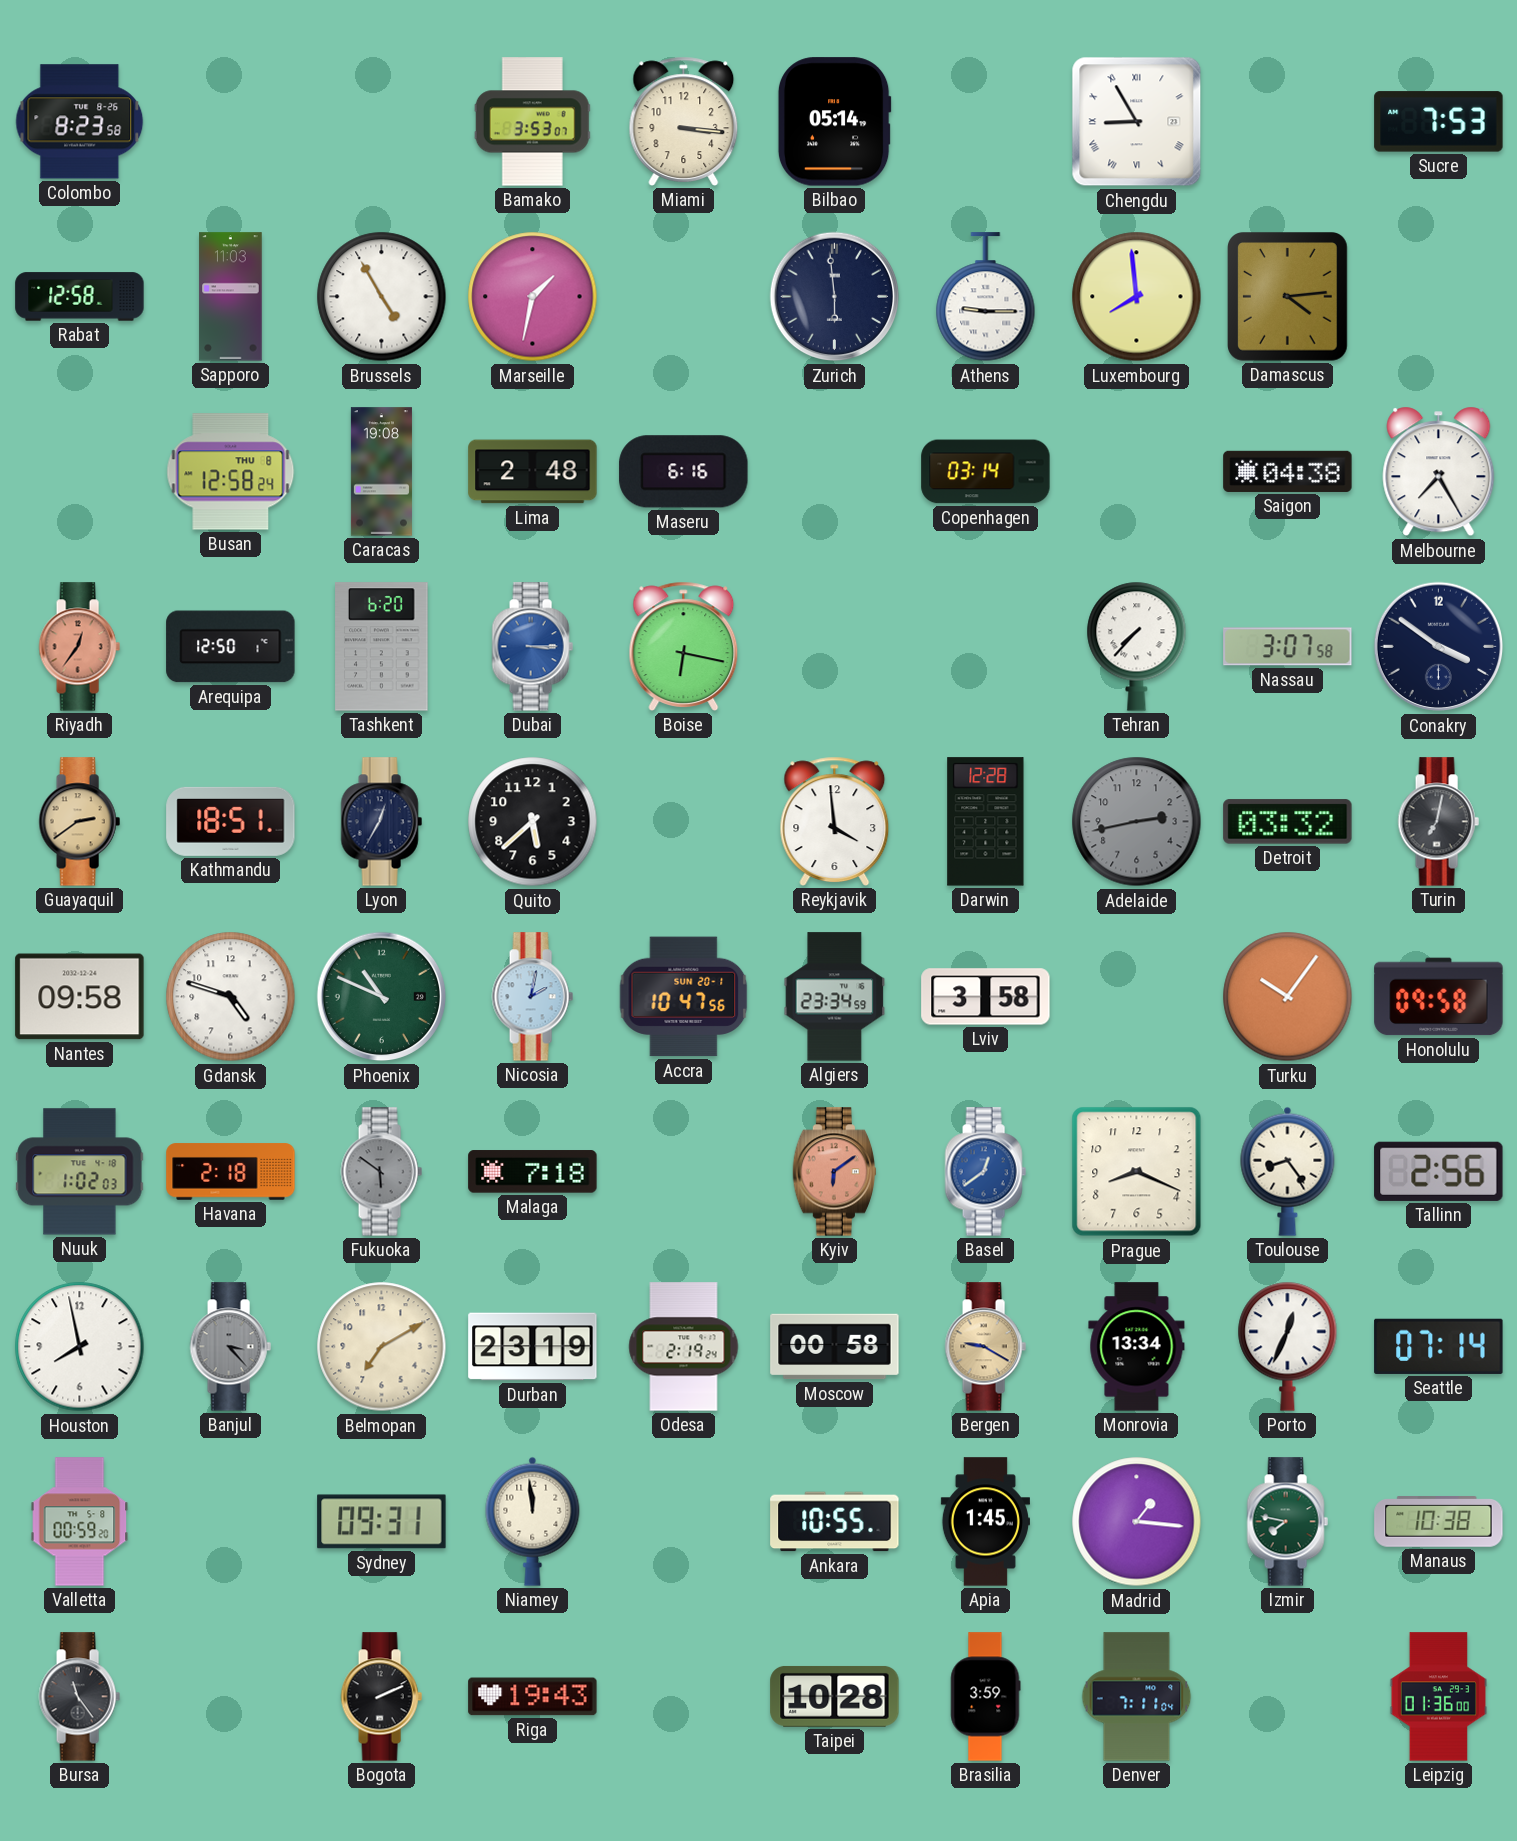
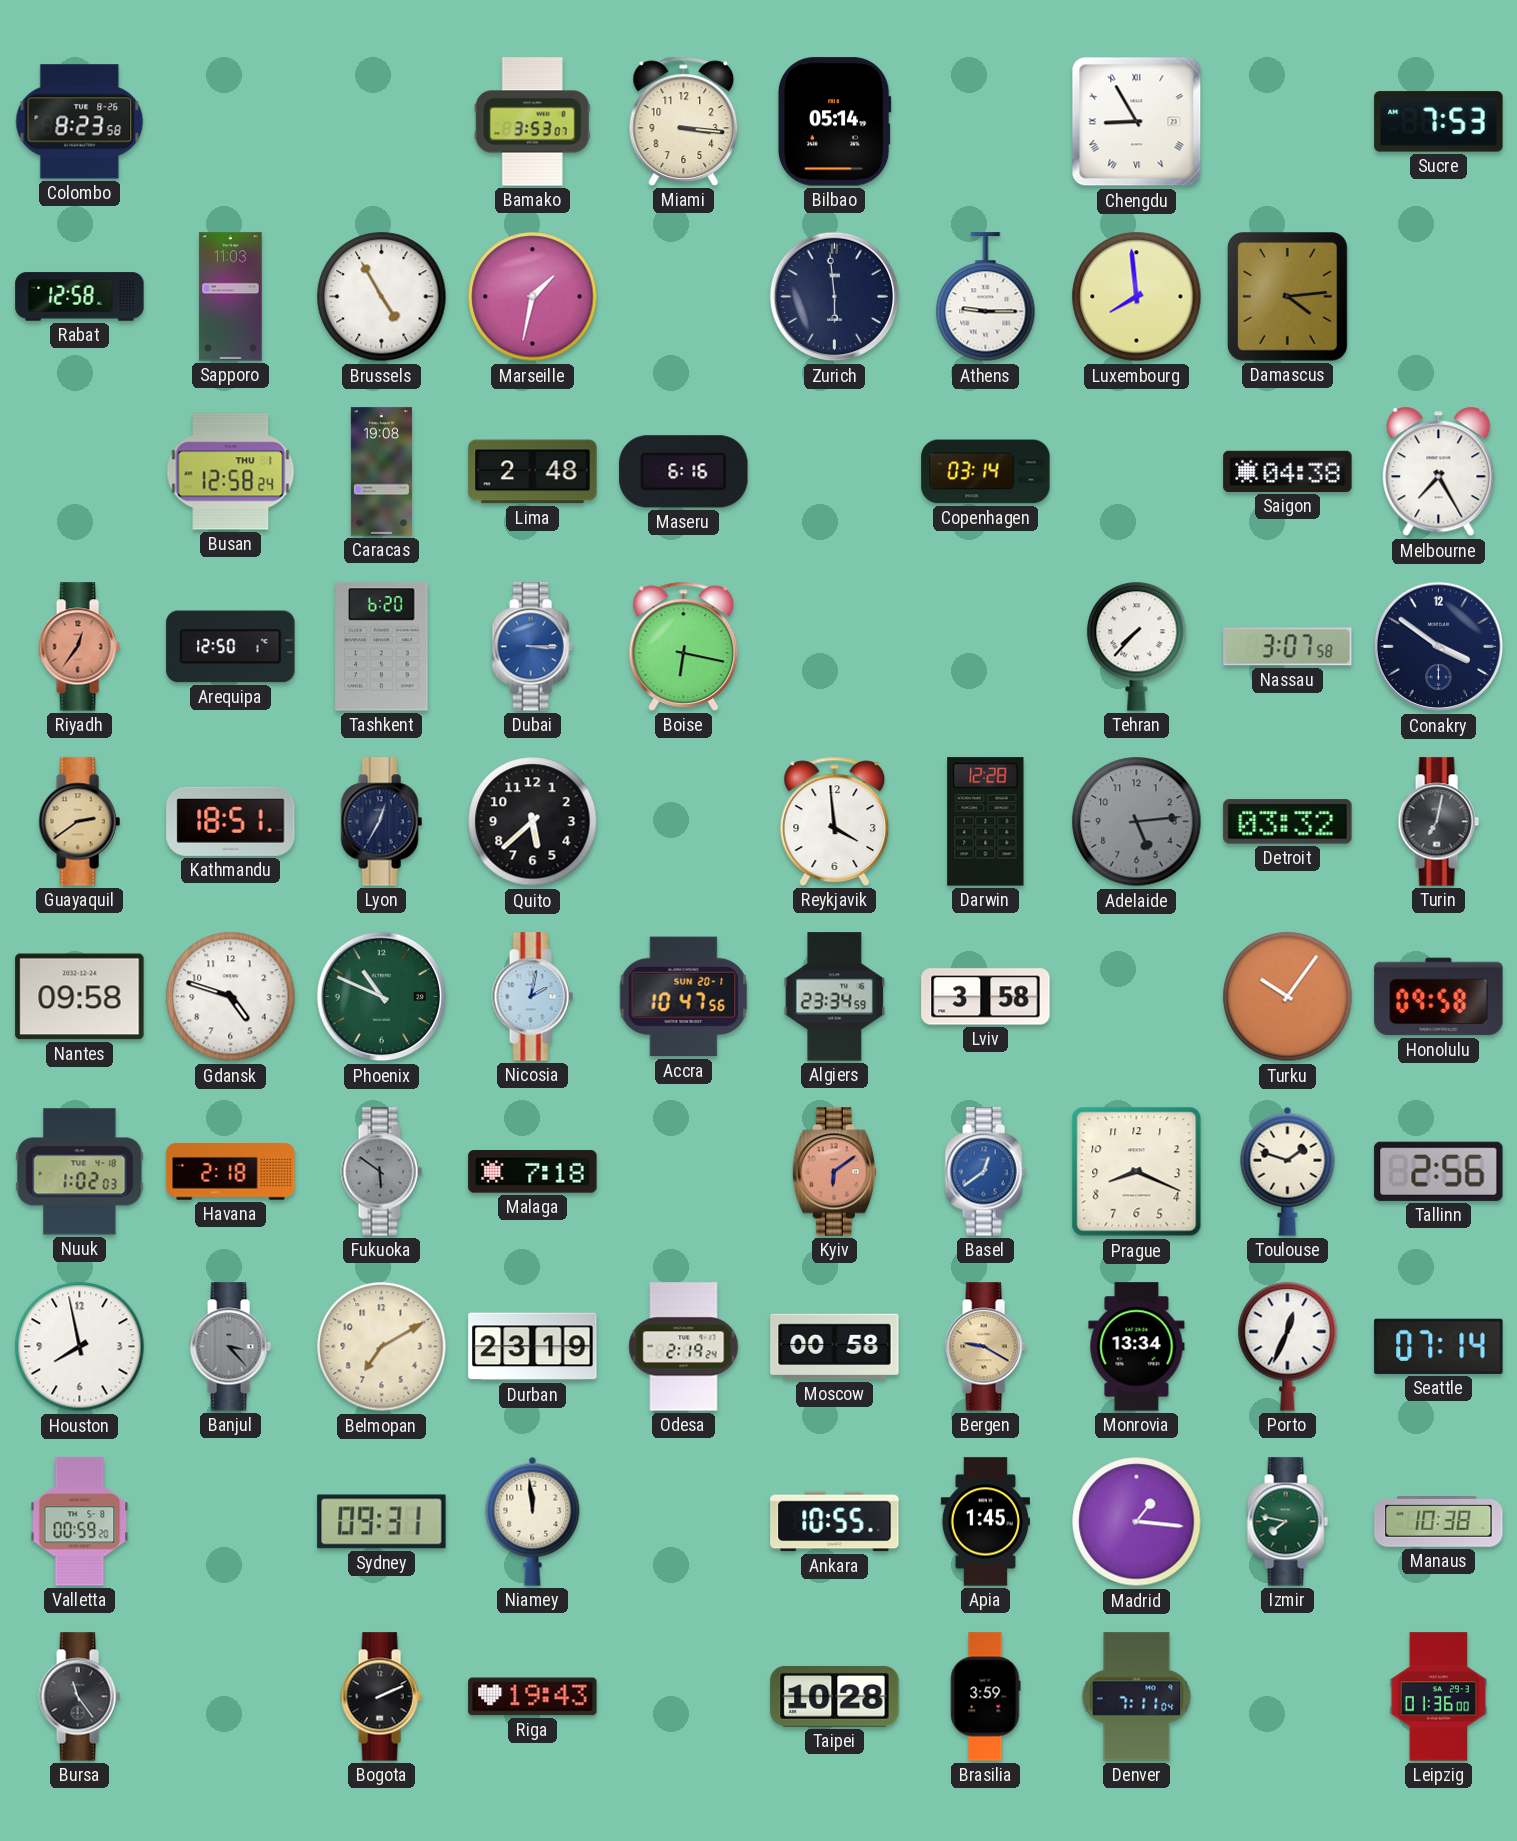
Busan date: THU 8 -> THU 1 (231, 472)
Adelaide: 2:43 -> 5:14 (1137, 822)
Toulouse: 8:24 -> 1:48 (1288, 1171)
